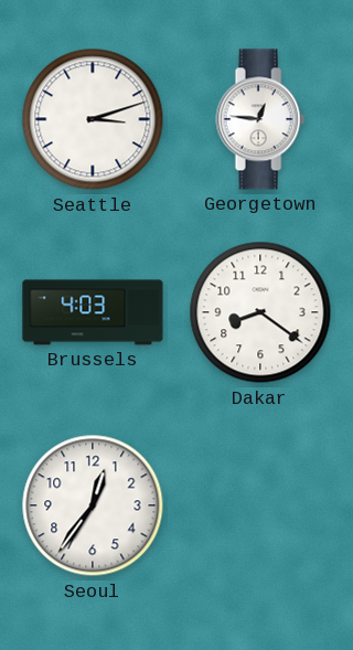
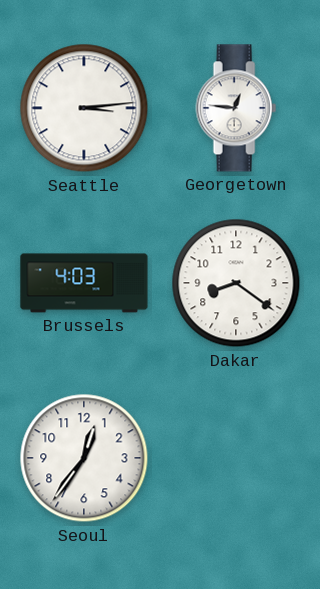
Seattle: 3:12 -> 3:14 (84, 108)
